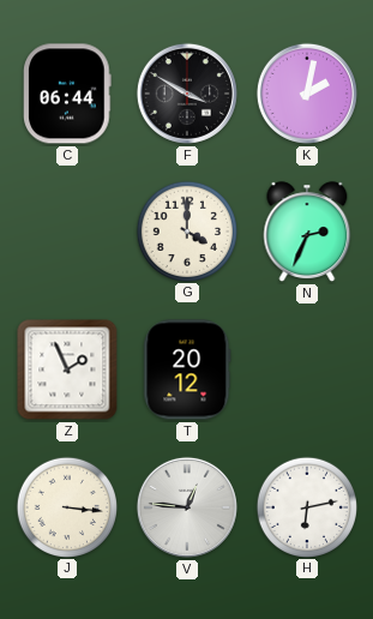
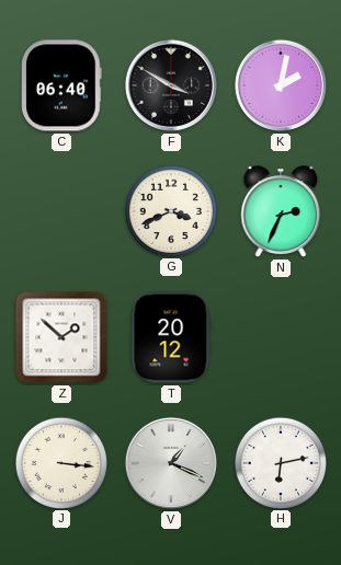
C: 06:44 -> 06:40 (61, 85)
G: 4:00 -> 3:41 (170, 210)
Z: 1:56 -> 1:52 (61, 337)
V: 12:46 -> 1:19 (171, 463)
